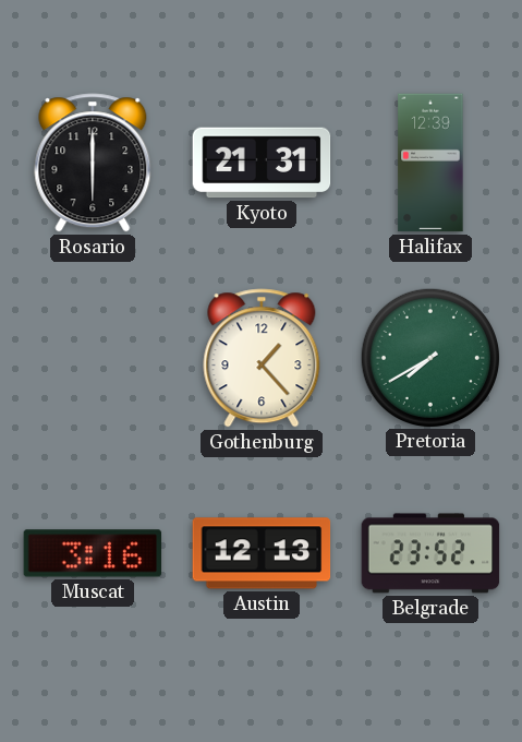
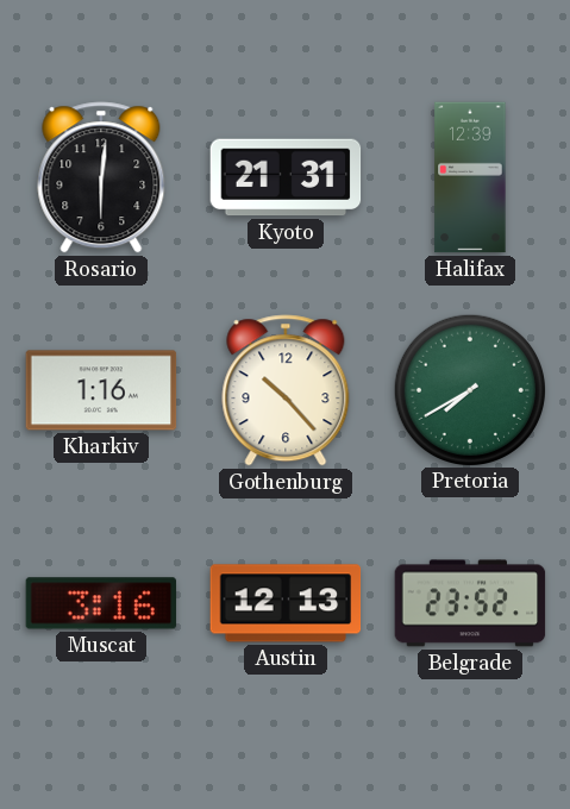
Rosario: 6:00 -> 6:01 (101, 177)
Kharkiv: none -> 1:16 (101, 390)
Gothenburg: 1:23 -> 10:23 (286, 390)
